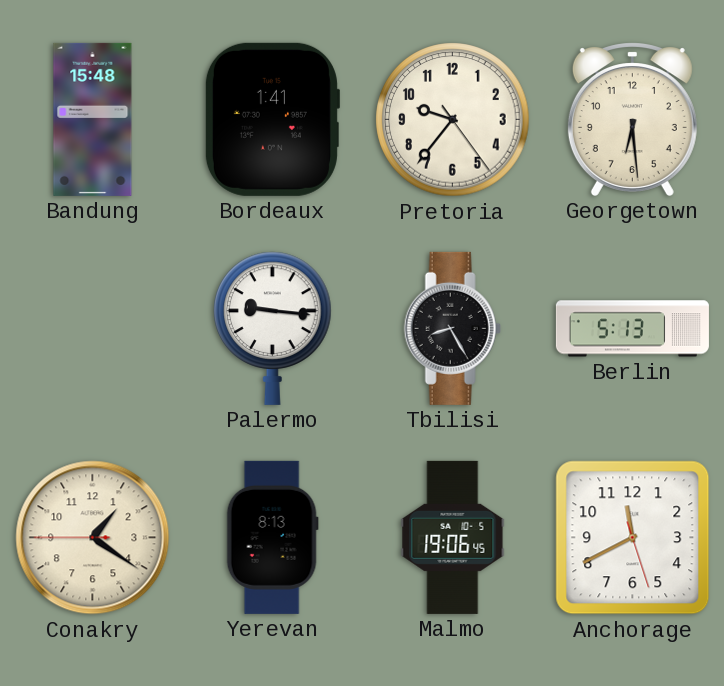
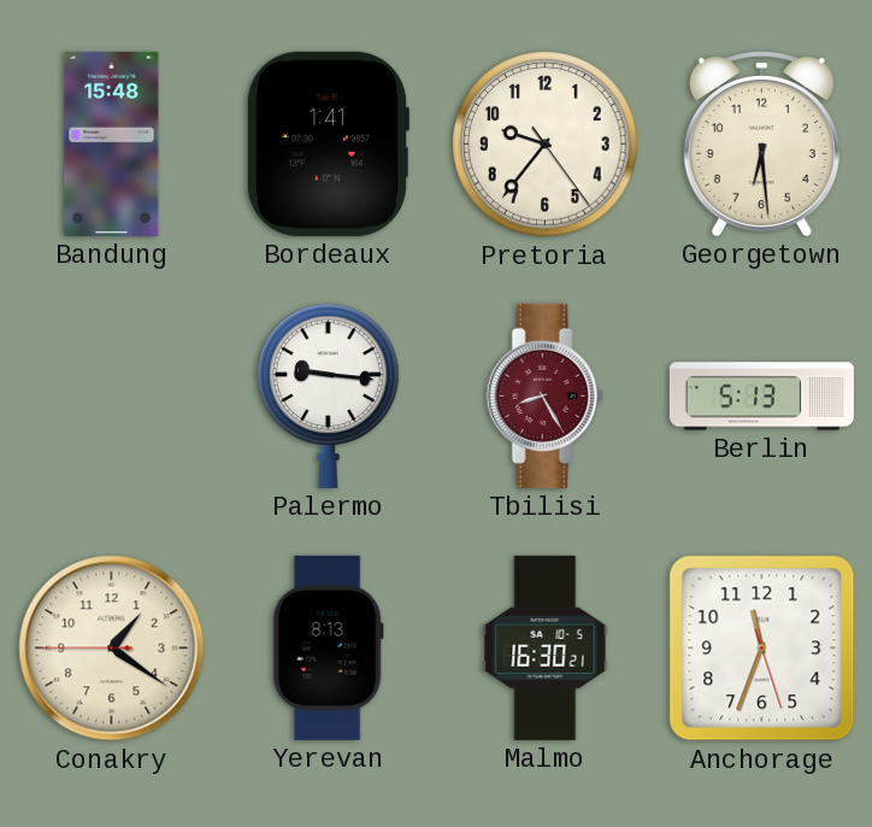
Tbilisi dial: black -> burgundy (544, 395)
Malmo: 19:06 -> 16:30 (546, 647)
Anchorage: 11:40 -> 11:33 (762, 649)
